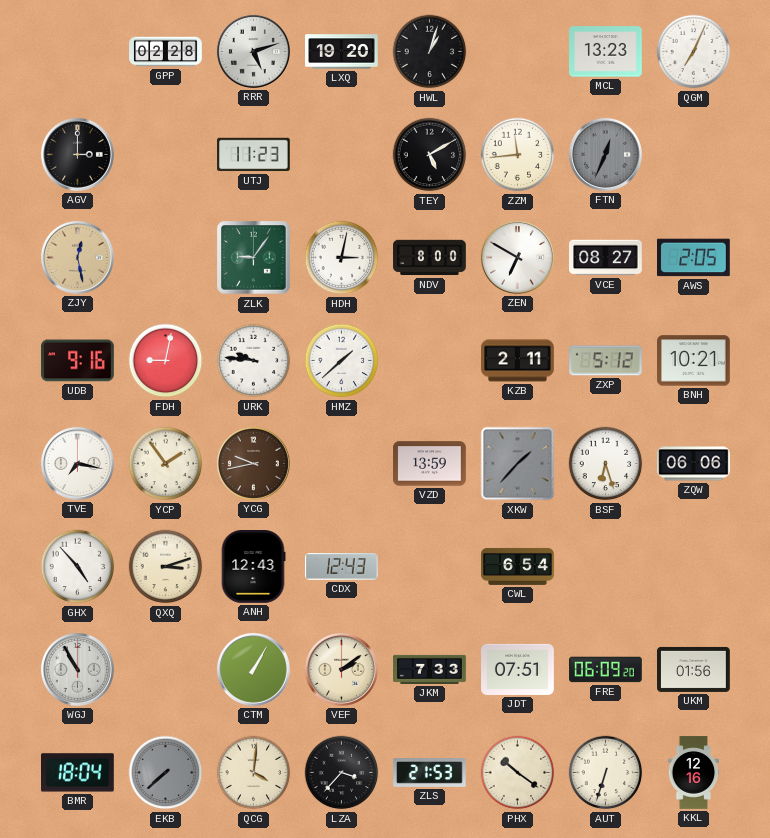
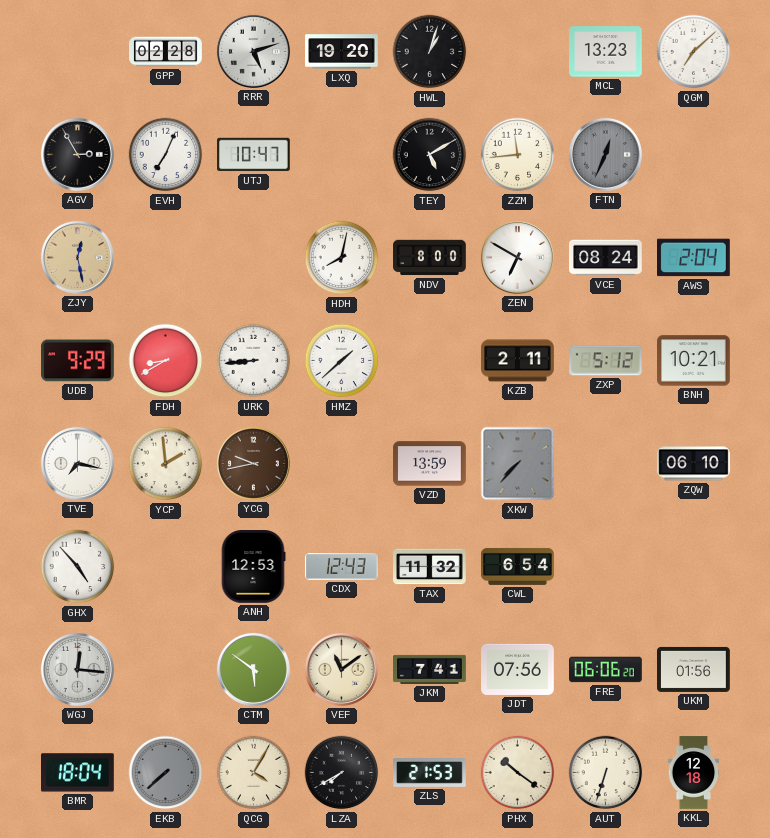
QGM: 7:04 -> 7:08 (694, 52)
AGV: 3:00 -> 2:55 (77, 154)
EVH: none -> 7:04 (166, 155)
UTJ: 11:23 -> 10:47 (254, 155)
ZLK: 9:06 -> none (254, 258)
HDH: 3:02 -> 8:02 (342, 258)
VCE: 08:27 -> 08:24 (606, 258)
AWS: 2:05 -> 2:04 (694, 258)
UDB: 9:16 -> 9:29 (78, 361)
FDH: 9:02 -> 8:40 (166, 361)
URK: 9:46 -> 8:44 (254, 361)
YCP: 1:54 -> 1:59 (166, 464)
XKW: 1:37 -> 7:37 (518, 464)
BSF: 6:27 -> none (606, 464)
ZQW: 06:06 -> 06:10 (694, 464)
QXQ: 3:12 -> none (166, 567)
ANH: 12:43 -> 12:53 (253, 567)
TAX: none -> 11:32 (430, 567)
WGJ: 10:55 -> 12:16 (77, 669)
CTM: 1:05 -> 5:51 (253, 669)
VEF: 2:09 -> 11:09 (341, 669)
JKM: 7:33 -> 7:41 (430, 669)
JDT: 07:51 -> 07:56 (518, 669)
FRE: 06:09 -> 06:06 (606, 670)
QCG: 4:01 -> 4:05 (254, 773)
LZA: 3:37 -> 7:40 (342, 773)
KKL: 12:16 -> 12:18 (694, 773)
